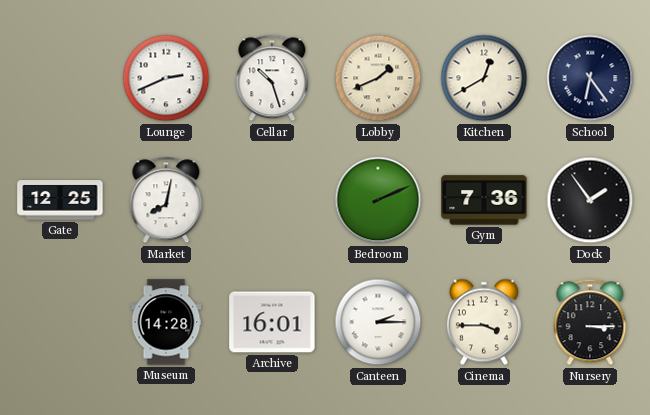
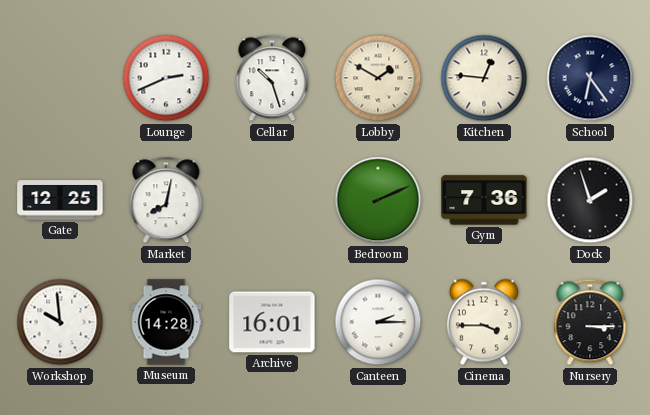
Lobby: 1:41 -> 1:50 (378, 78)
Kitchen: 12:40 -> 12:46 (484, 78)
Dock: 1:54 -> 1:57 (590, 200)
Workshop: none -> 9:59 (60, 322)
